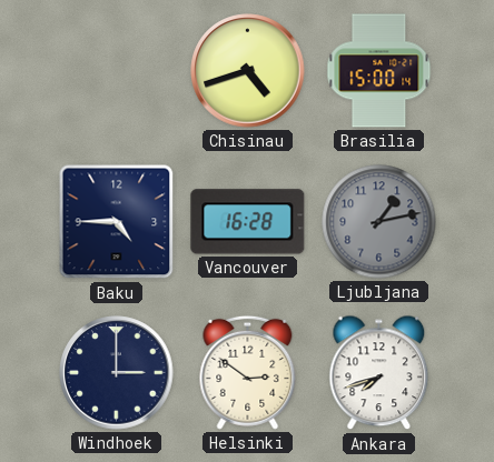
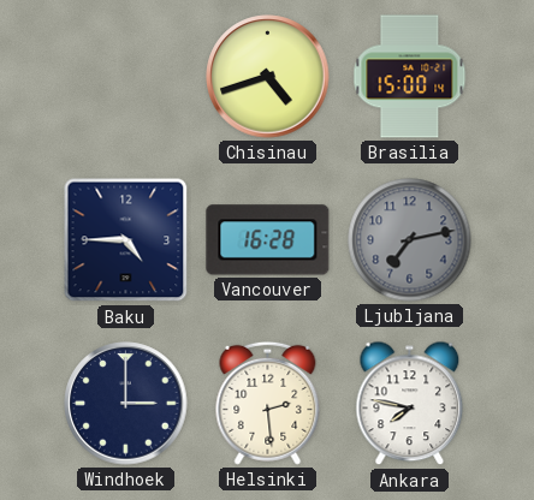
Ljubljana: 1:13 -> 7:13 (410, 240)
Helsinki: 2:51 -> 2:29 (268, 403)
Ankara: 7:42 -> 7:47 (410, 404)
